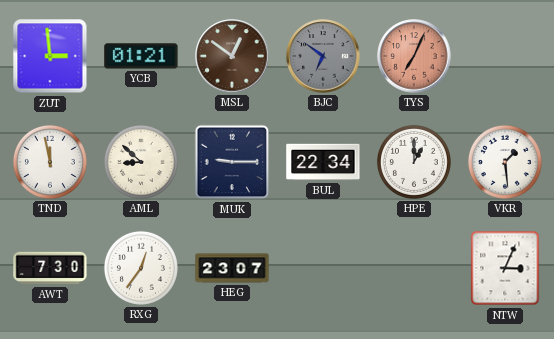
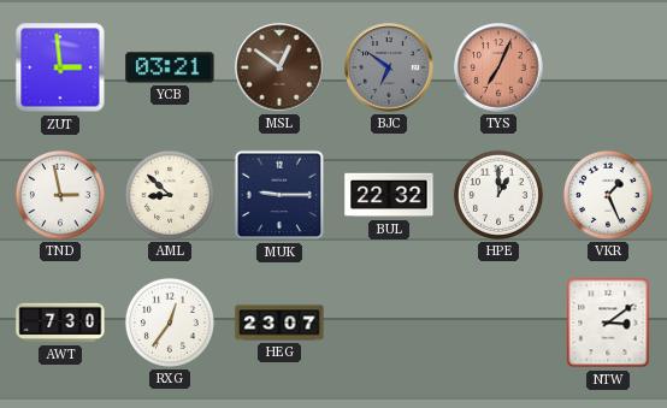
YCB: 01:21 -> 03:21 (170, 67)
TND: 11:58 -> 2:58 (60, 195)
BUL: 22:34 -> 22:32 (389, 195)
VKR: 1:29 -> 1:26 (608, 195)
NTW: 3:04 -> 3:09 (608, 323)
